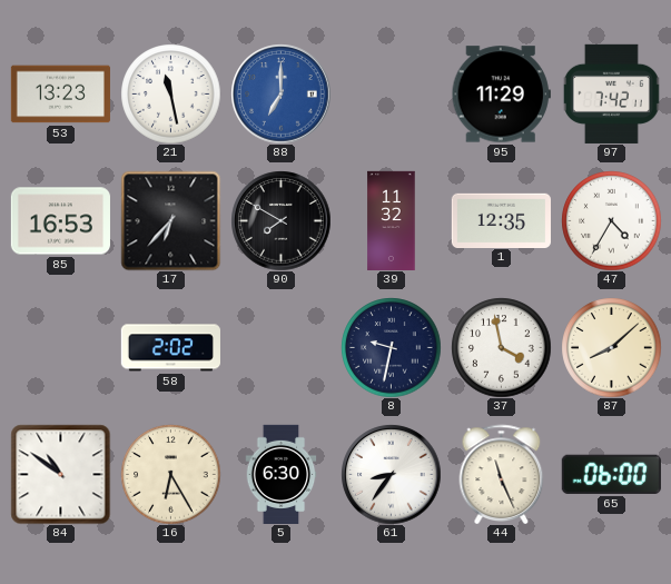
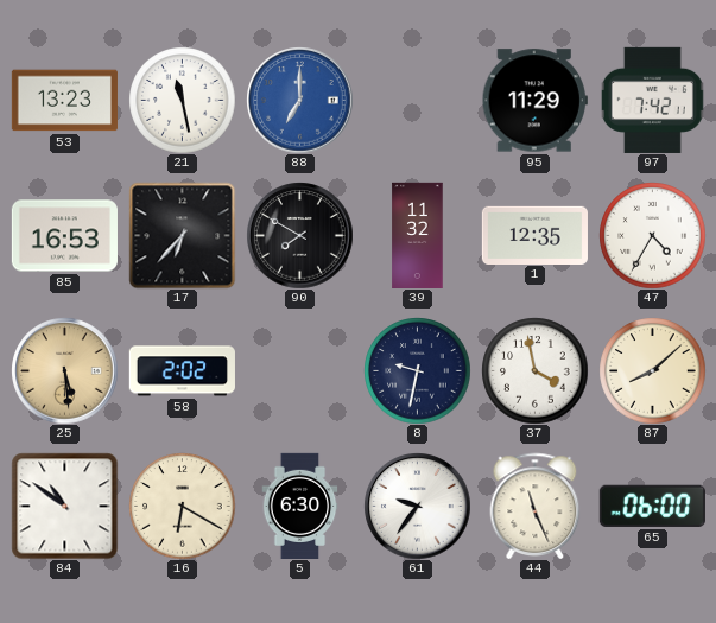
25: none -> 5:29 (64, 370)
16: 6:25 -> 6:20 (182, 506)
61: 8:36 -> 9:36 (417, 506)
